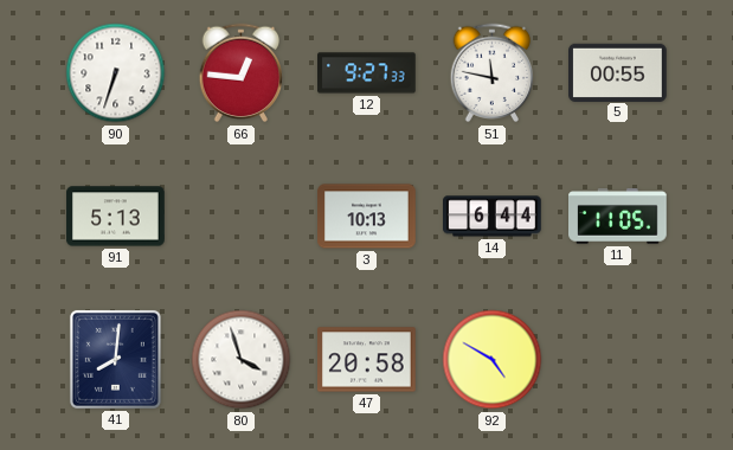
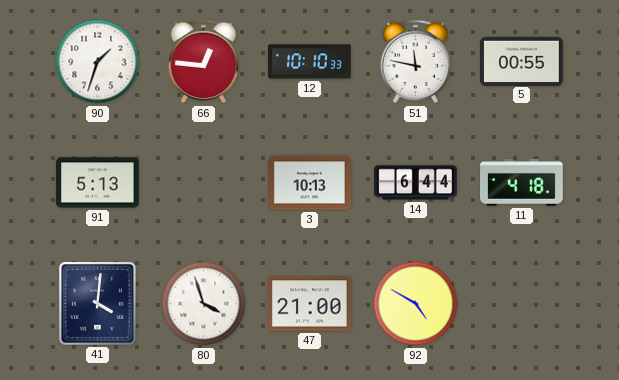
90: 6:33 -> 1:33 (98, 62)
12: 9:27 -> 10:10 (310, 62)
11: 11:05 -> 4:18 (522, 183)
41: 8:01 -> 4:01 (97, 303)
47: 20:58 -> 21:00 (310, 304)
